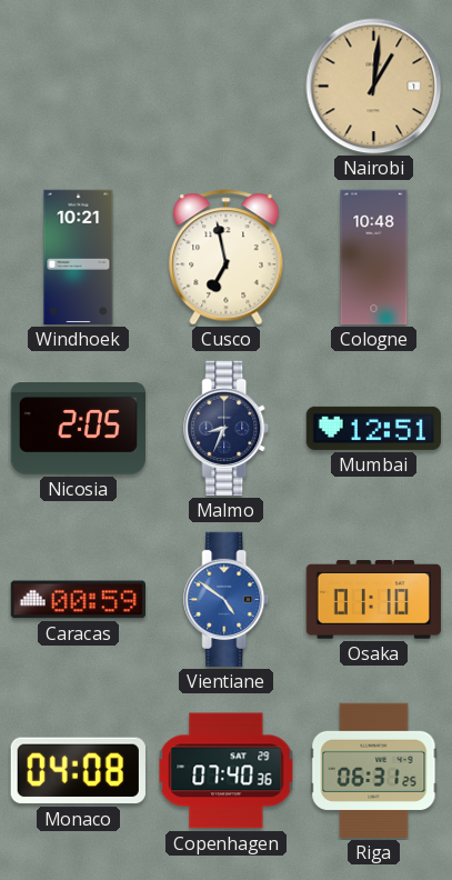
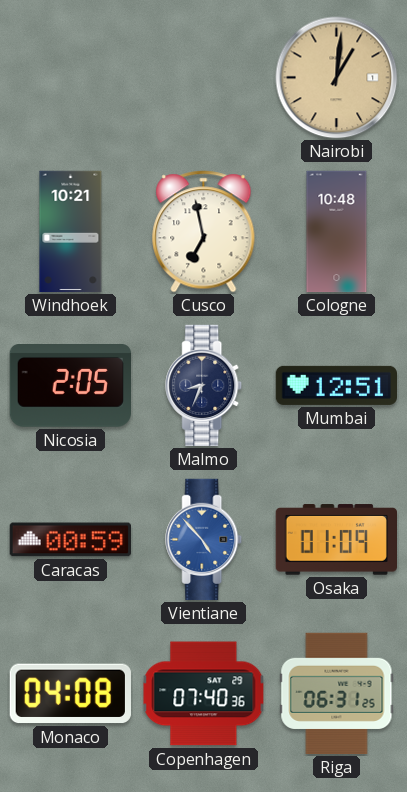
Vientiane: 4:51 -> 4:53 (204, 540)
Osaka: 01:10 -> 01:09 (336, 540)
